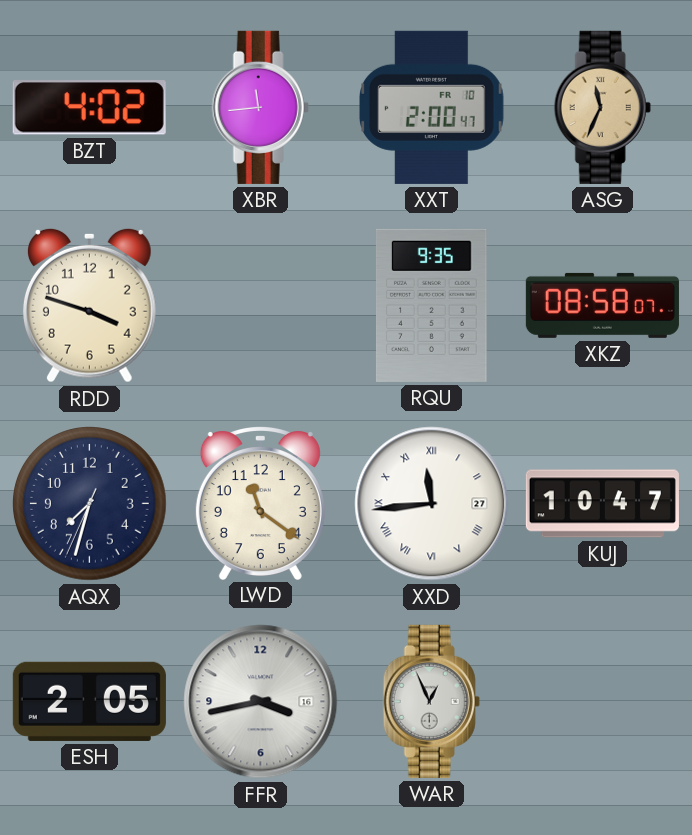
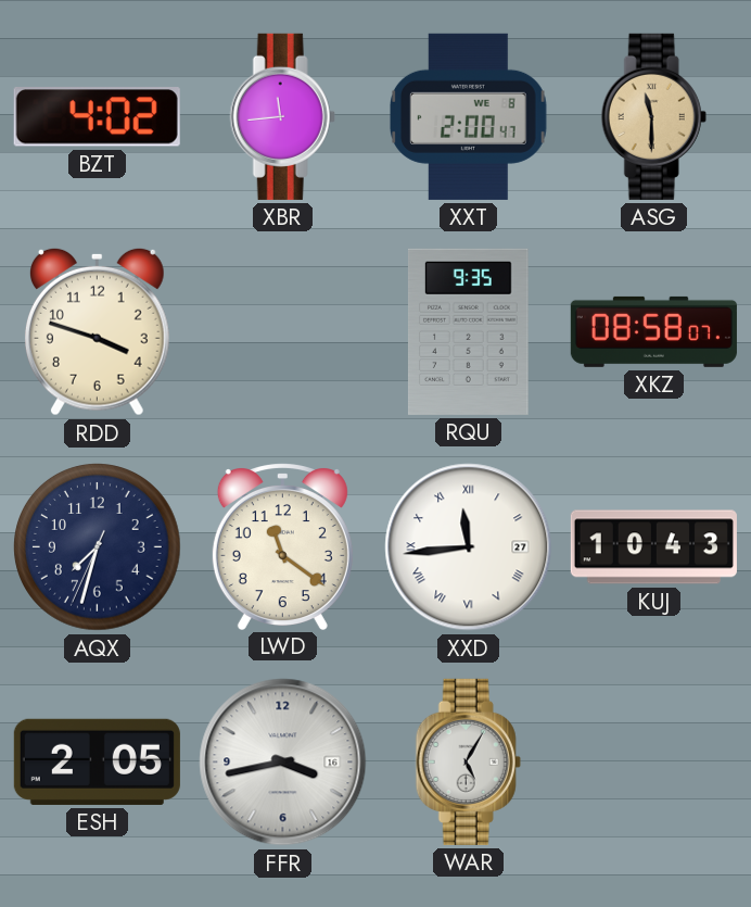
XXT date: FR 10 -> WE 8 (469, 116)
ASG: 11:34 -> 11:30 (653, 116)
KUJ: 10:47 -> 10:43 (653, 547)
WAR: 12:56 -> 5:05 (468, 761)
